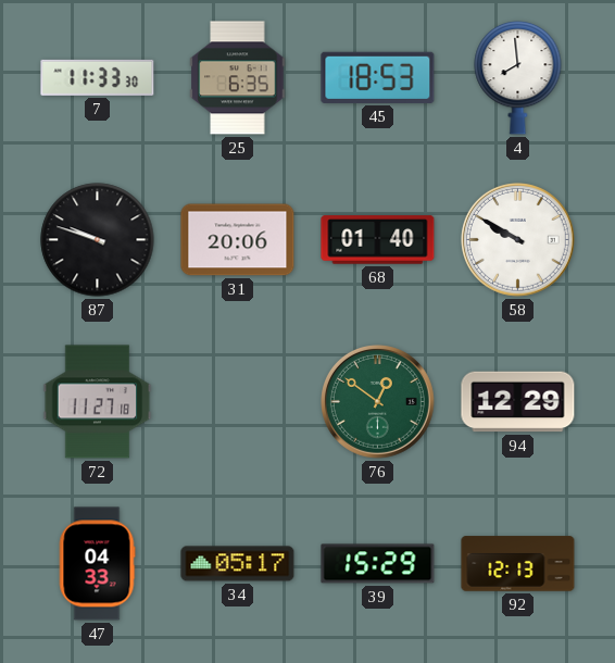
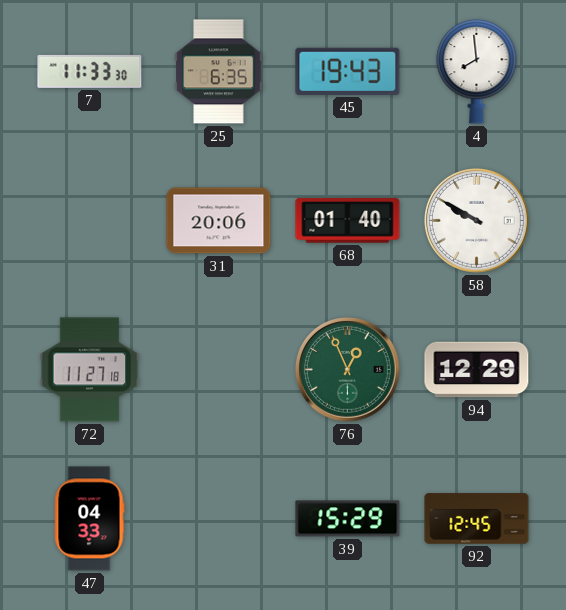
45: 18:53 -> 19:43 (348, 71)
87: 9:48 -> none (98, 240)
76: 12:51 -> 12:56 (348, 370)
34: 05:17 -> none (238, 564)
92: 12:13 -> 12:45 (477, 519)
